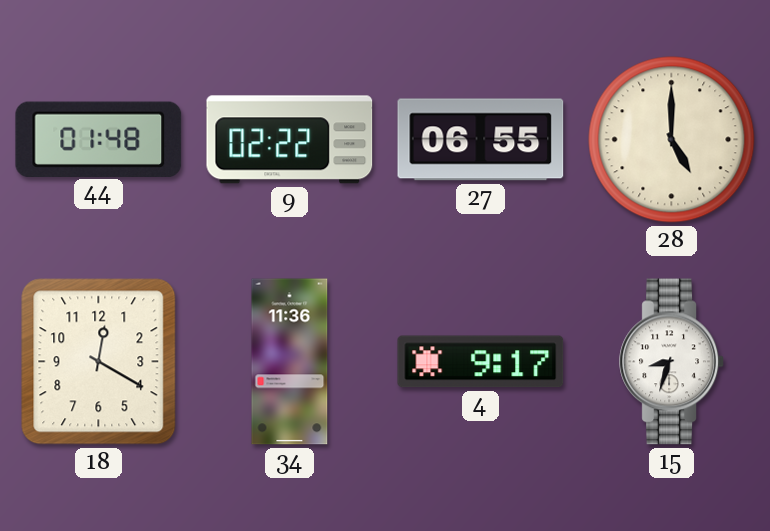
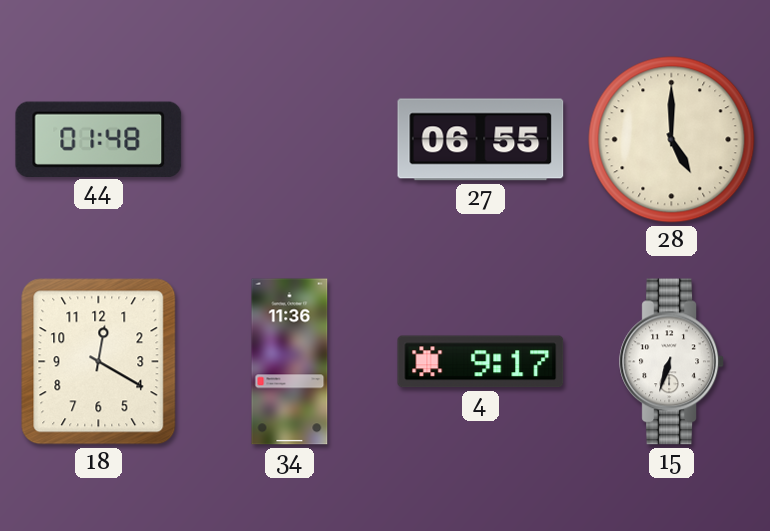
9: 02:22 -> none (290, 140)
15: 8:33 -> 6:33 (672, 362)
